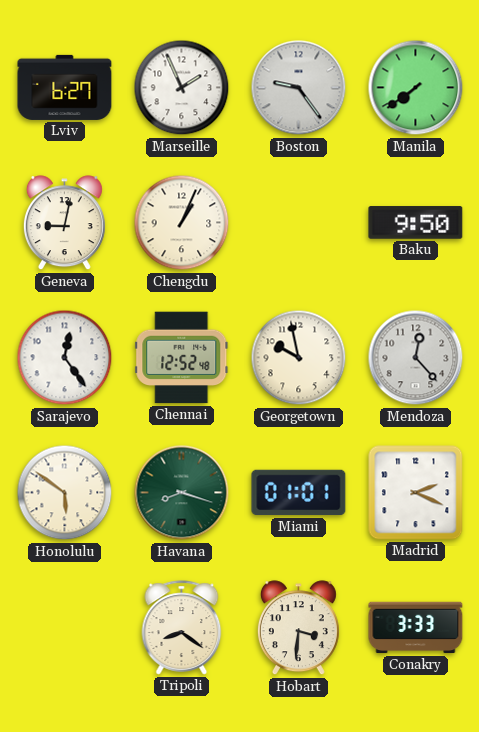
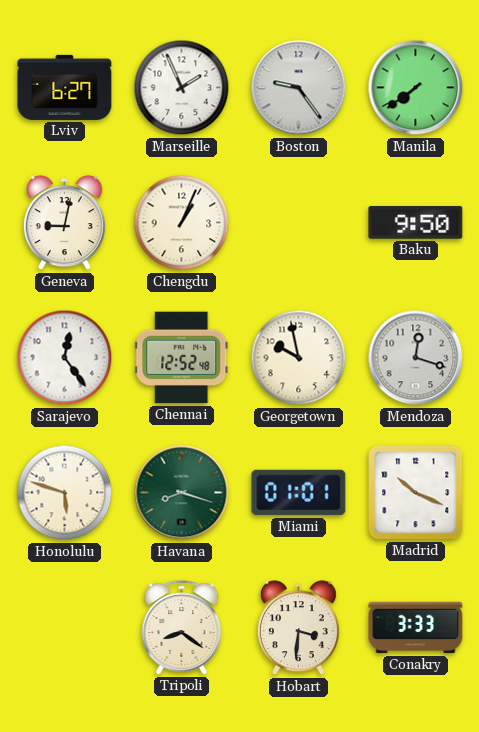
Mendoza: 12:23 -> 12:18 (416, 358)
Honolulu: 5:51 -> 5:48 (65, 493)
Madrid: 2:19 -> 10:19 (416, 493)
